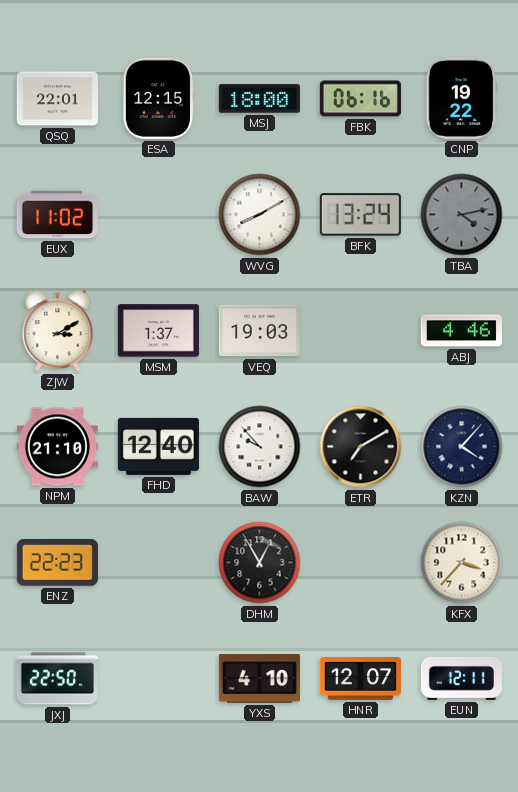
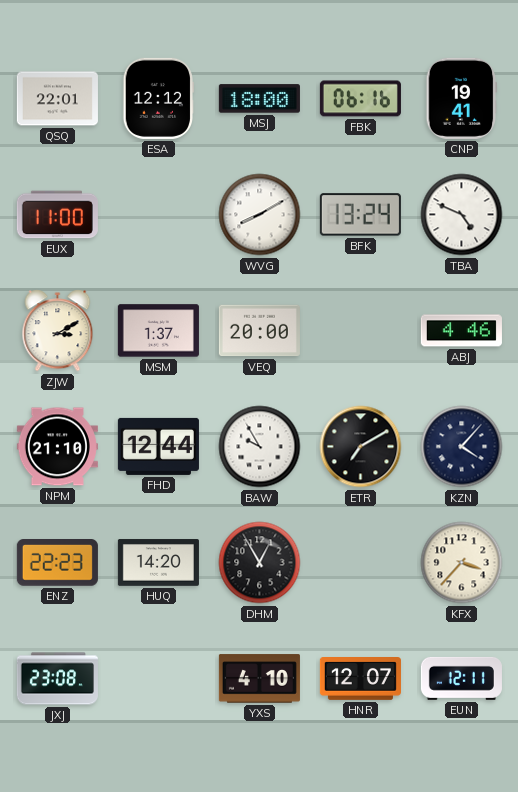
ESA: 12:15 -> 12:12 (159, 98)
CNP: 19:22 -> 19:41 (462, 98)
EUX: 11:02 -> 11:00 (57, 215)
TBA: 4:13 -> 4:49 (462, 215)
TBA dial: grey -> white (462, 215)
VEQ: 19:03 -> 20:00 (259, 331)
FHD: 12:40 -> 12:44 (158, 446)
BAW: 9:53 -> 9:55 (260, 447)
HUQ: none -> 14:20 (158, 563)
JXJ: 22:50 -> 23:08 (57, 679)
